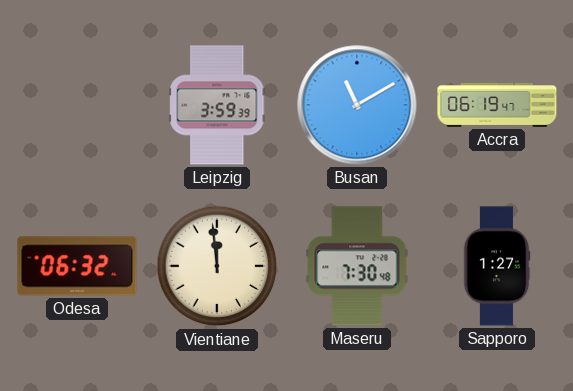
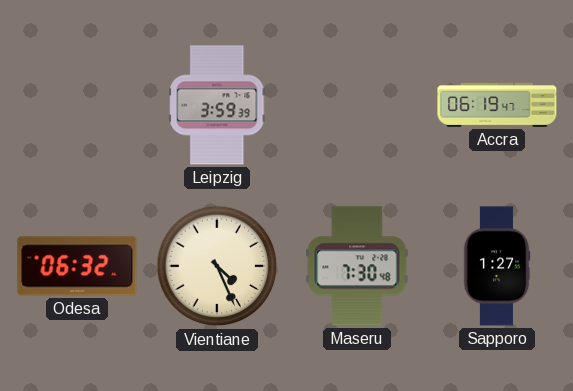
Busan: 11:10 -> none (357, 105)
Vientiane: 11:59 -> 4:26 (217, 266)
